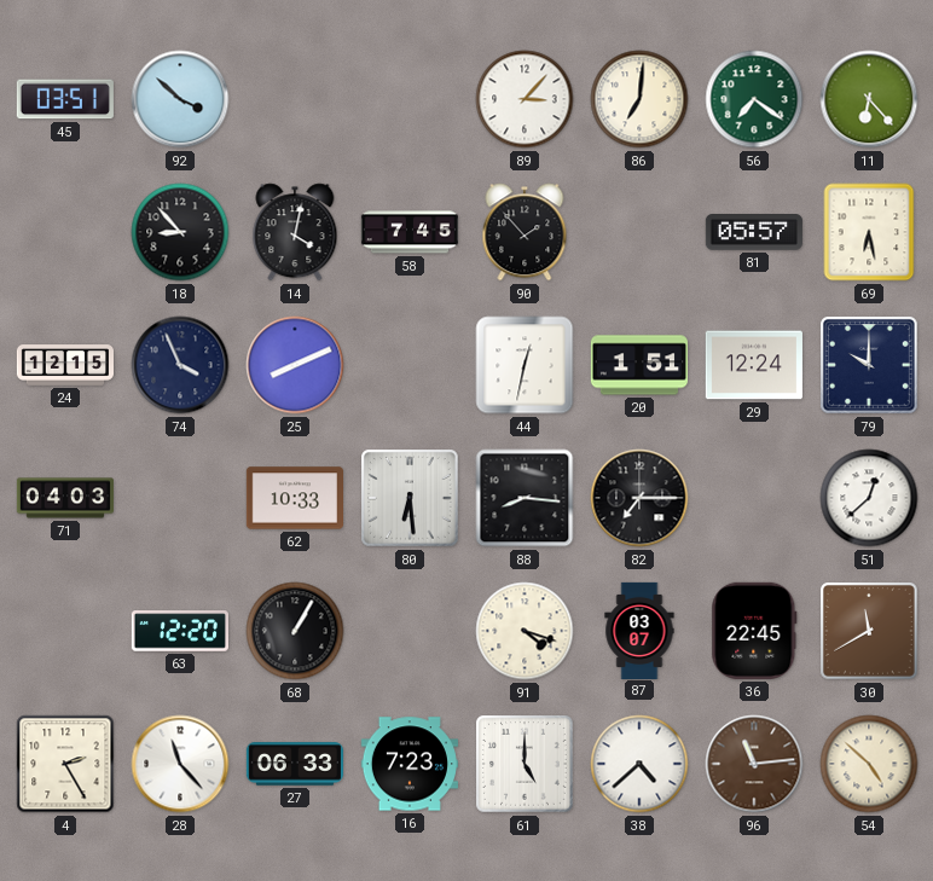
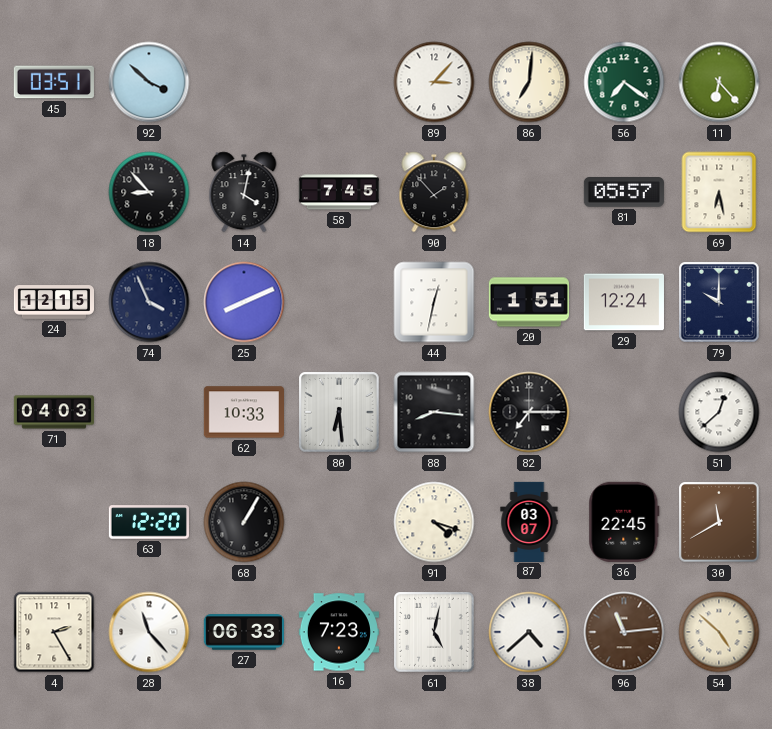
61: 5:00 -> 5:02 (435, 633)
